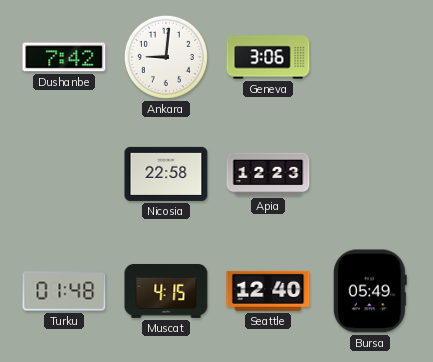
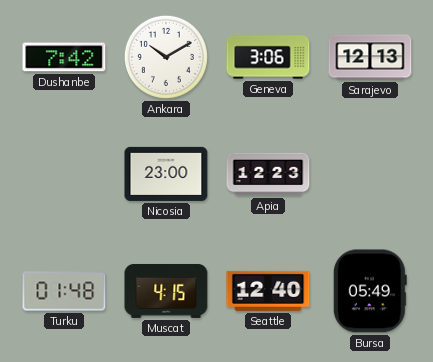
Ankara: 9:01 -> 10:10 (166, 57)
Sarajevo: none -> 12:13 (370, 57)
Nicosia: 22:58 -> 23:00 (166, 174)
